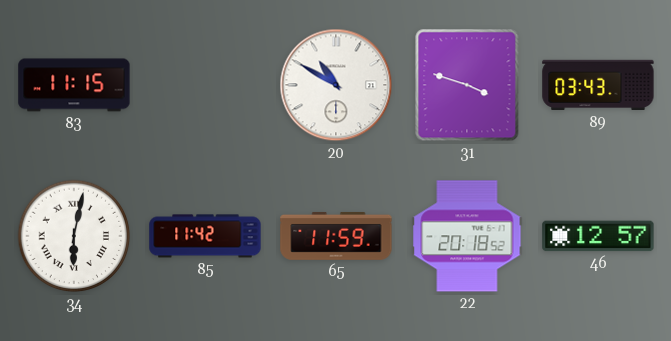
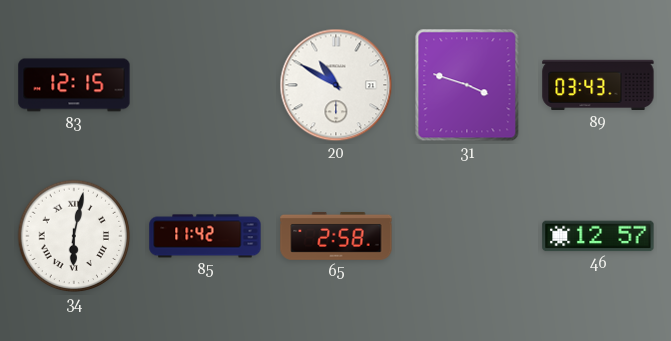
83: 11:15 -> 12:15 (74, 85)
65: 11:59 -> 2:58 (336, 236)
22: 20:18 -> none (467, 236)
